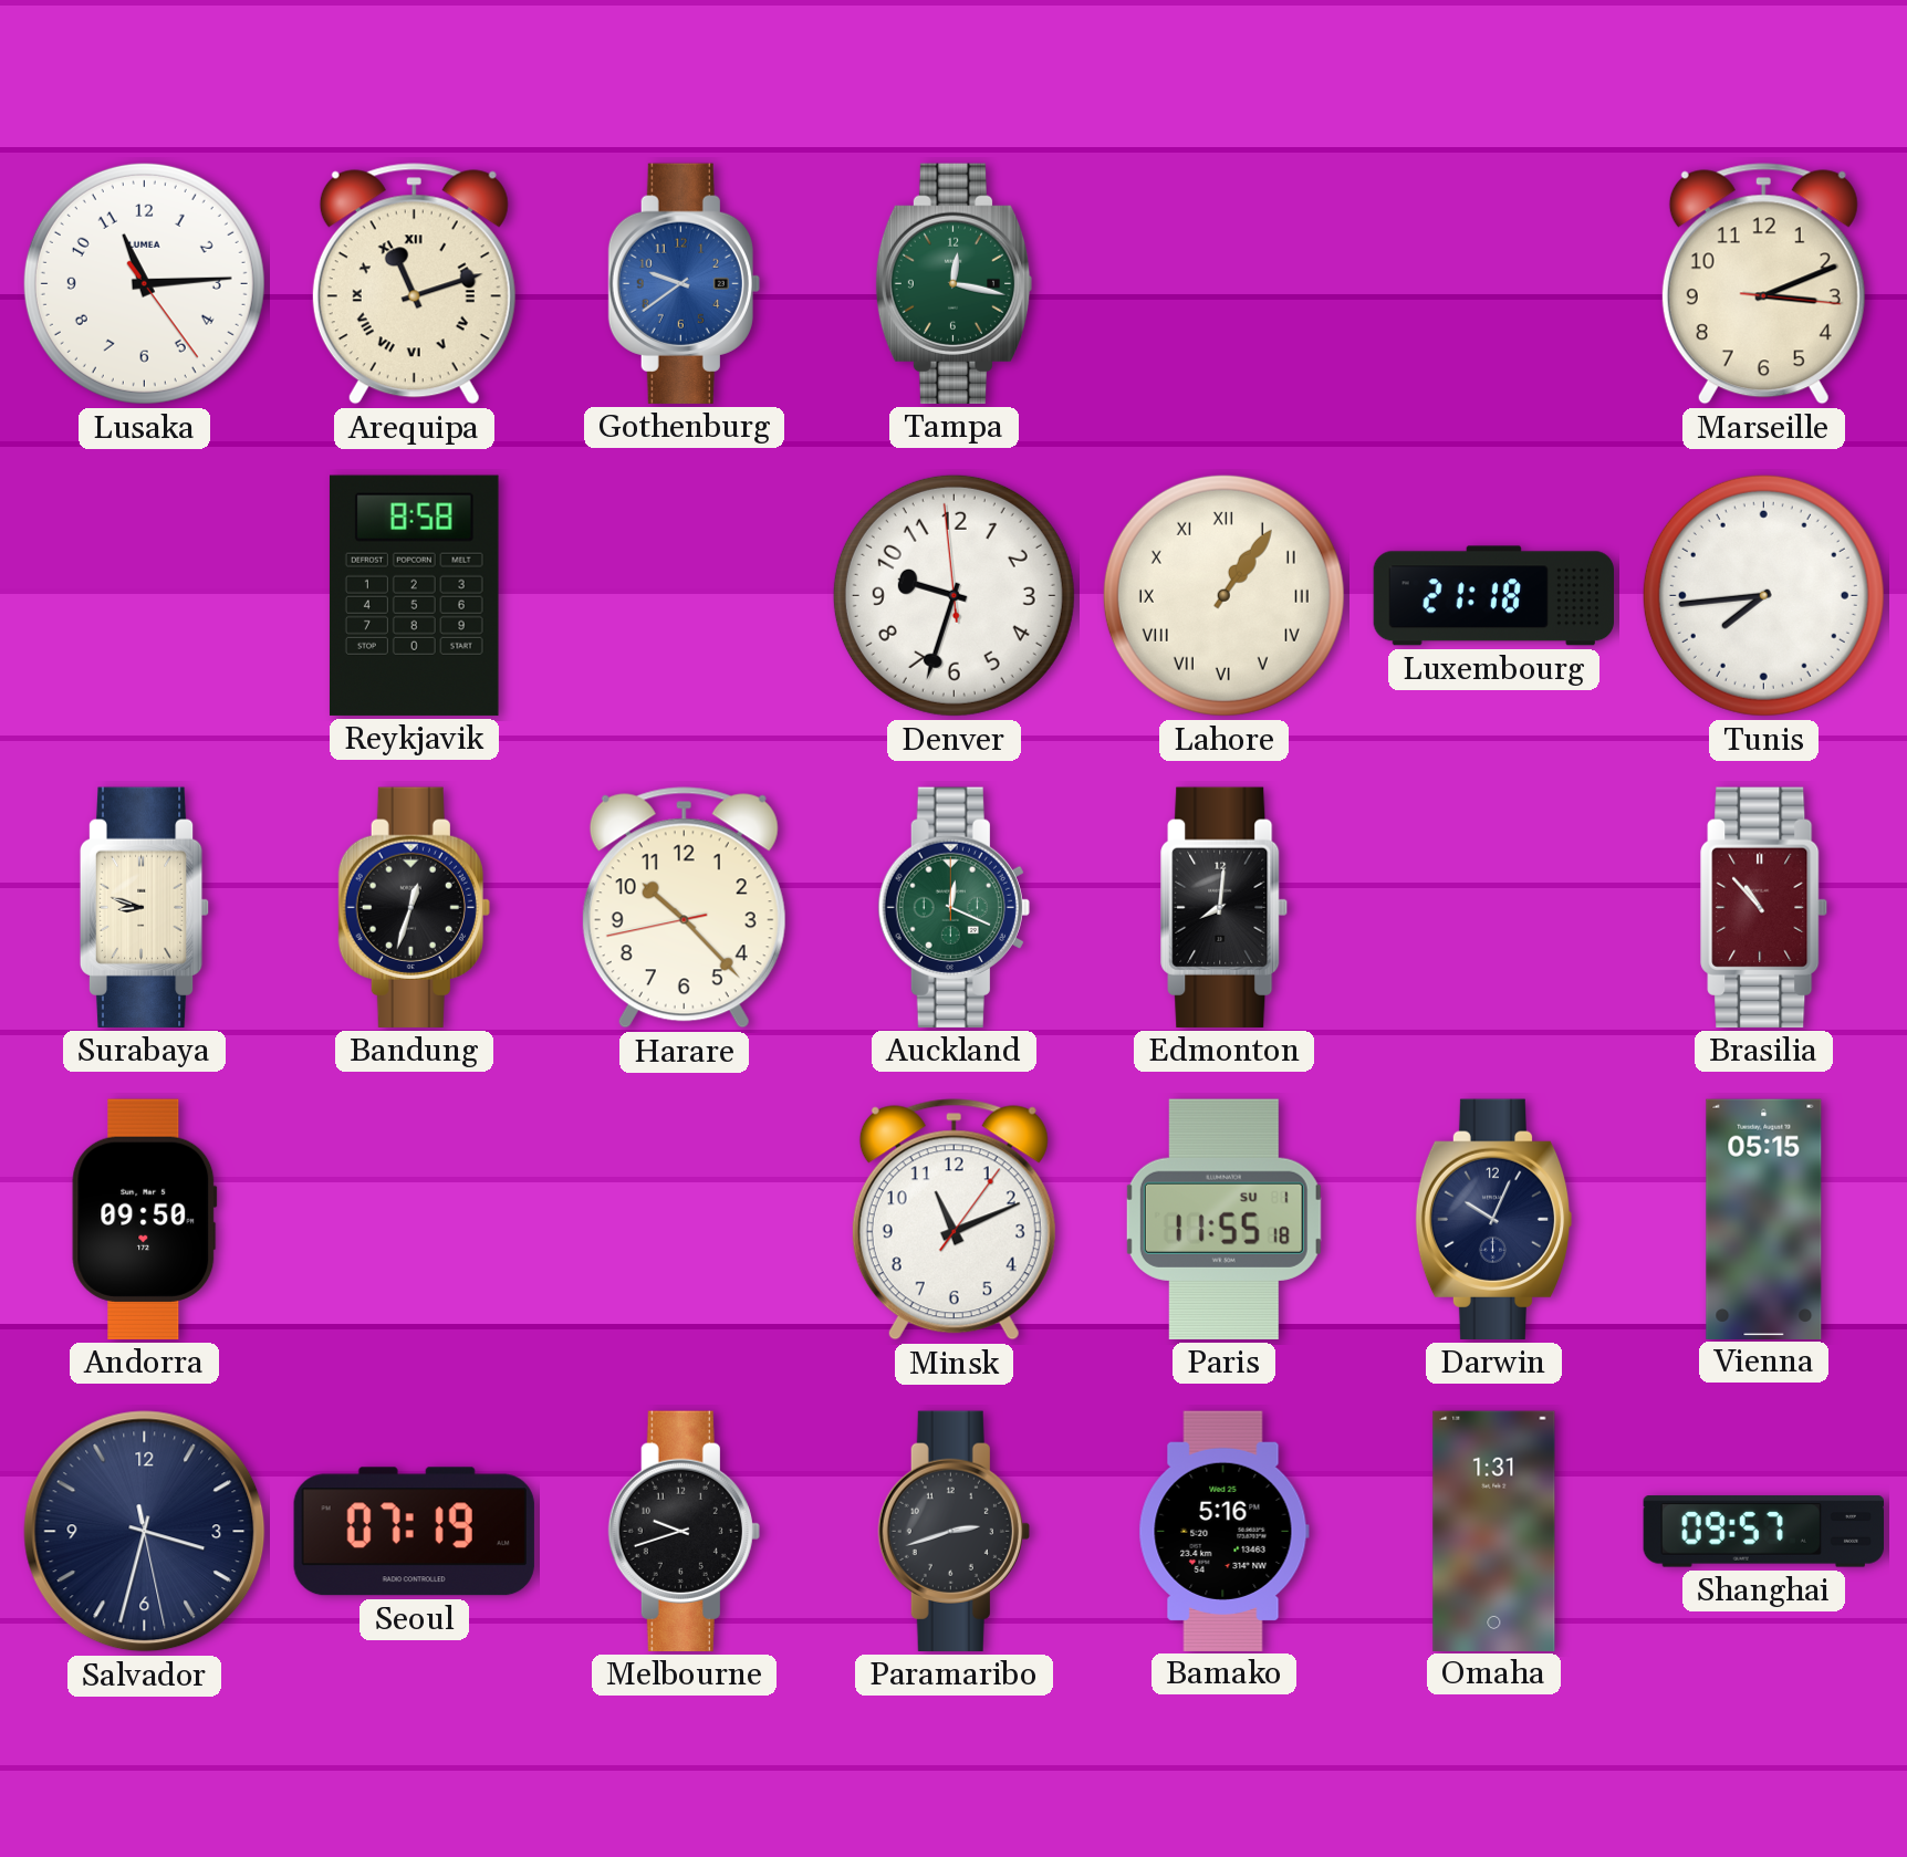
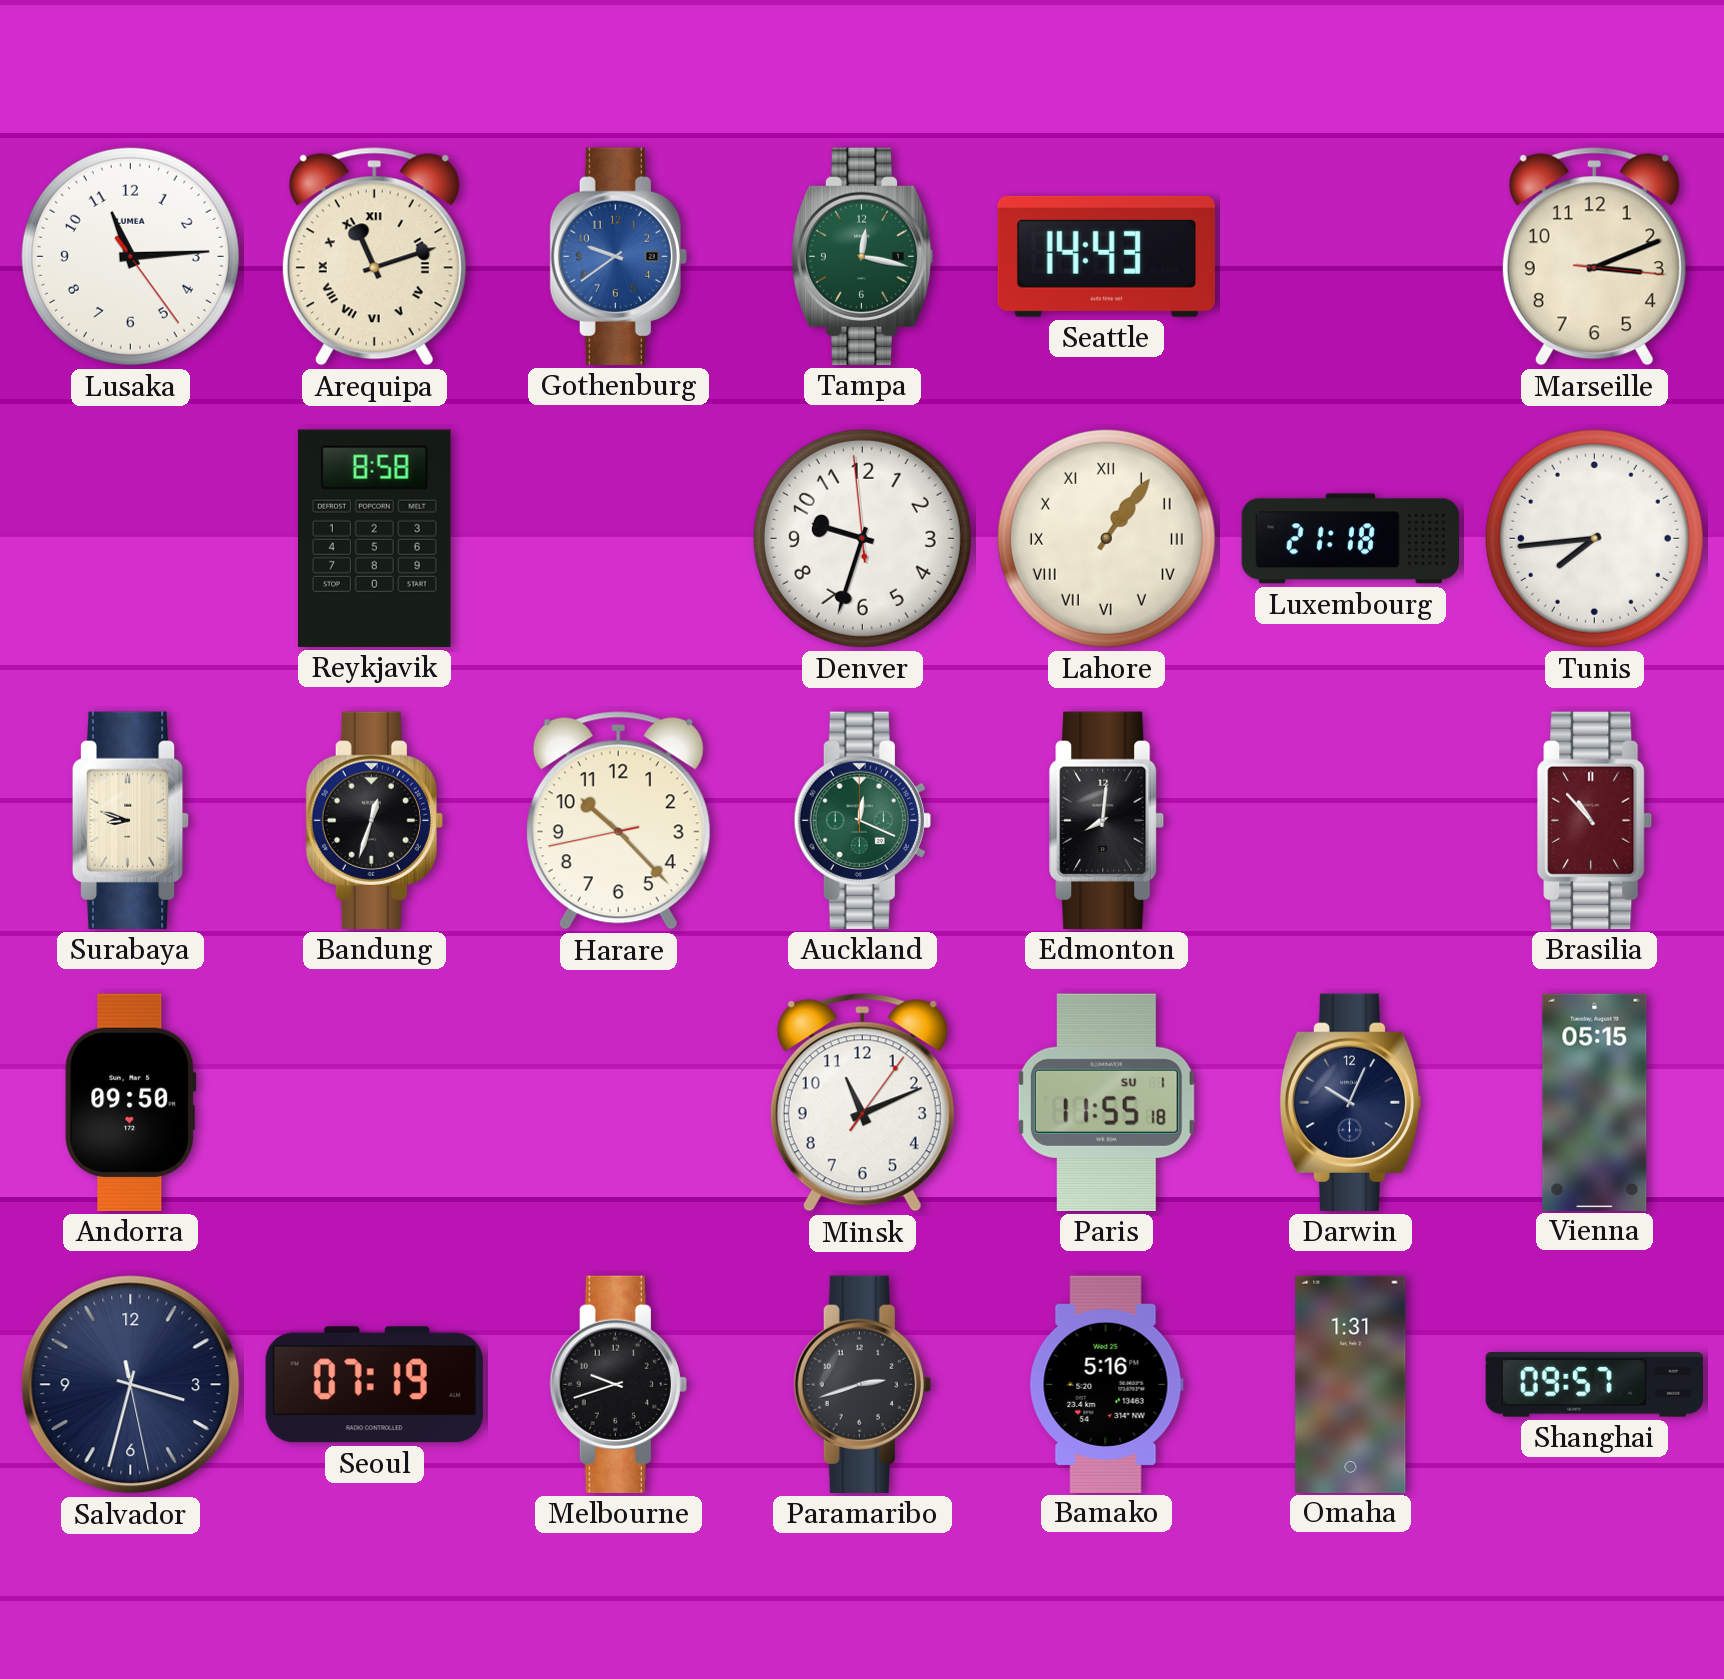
Seattle: none -> 14:43 (1106, 256)
